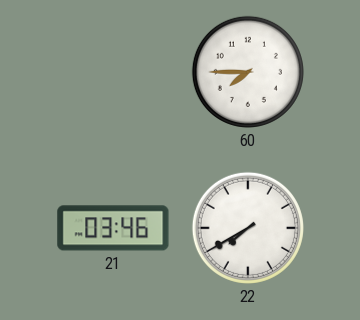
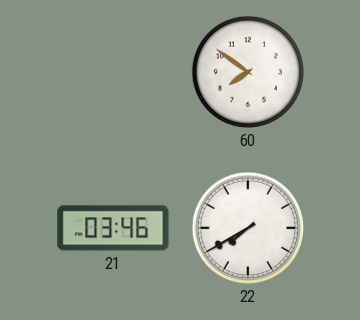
60: 7:45 -> 7:51 (248, 72)
